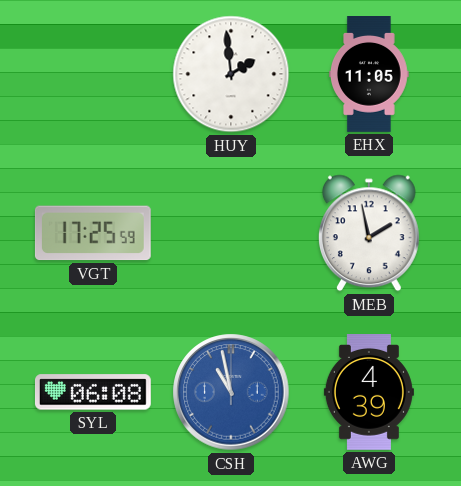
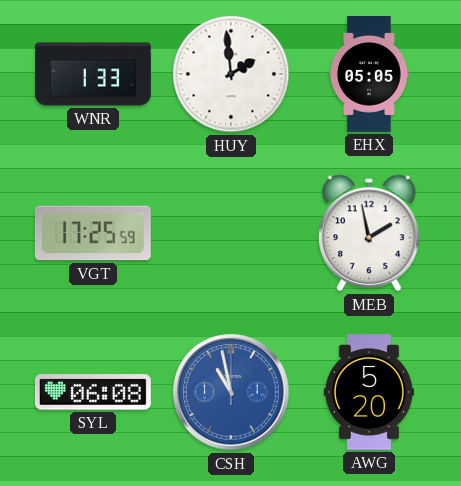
WNR: none -> 1:33 (94, 74)
EHX: 11:05 -> 05:05 (370, 75)
AWG: 4:39 -> 5:20 (369, 393)
